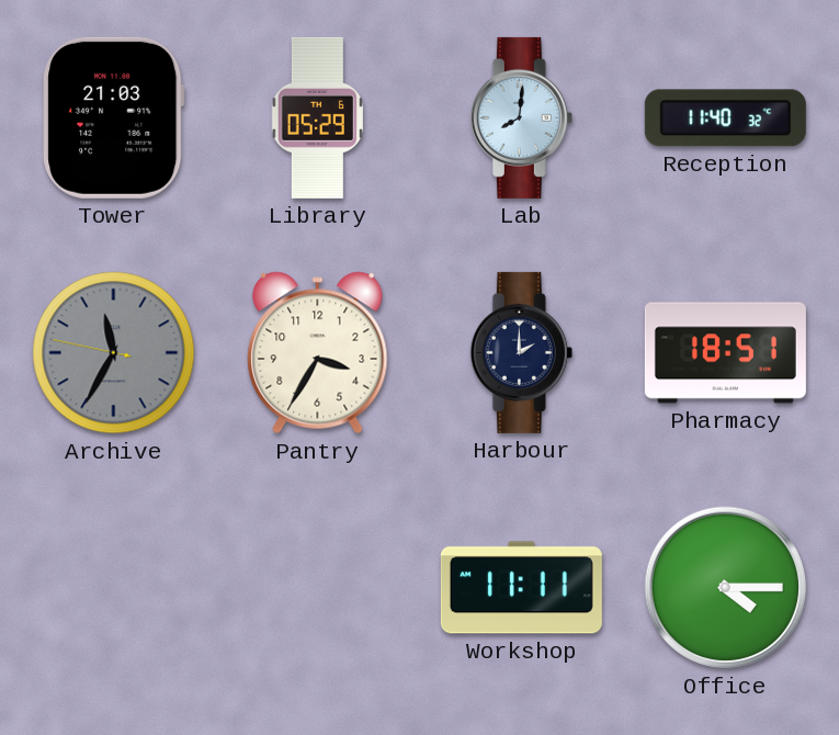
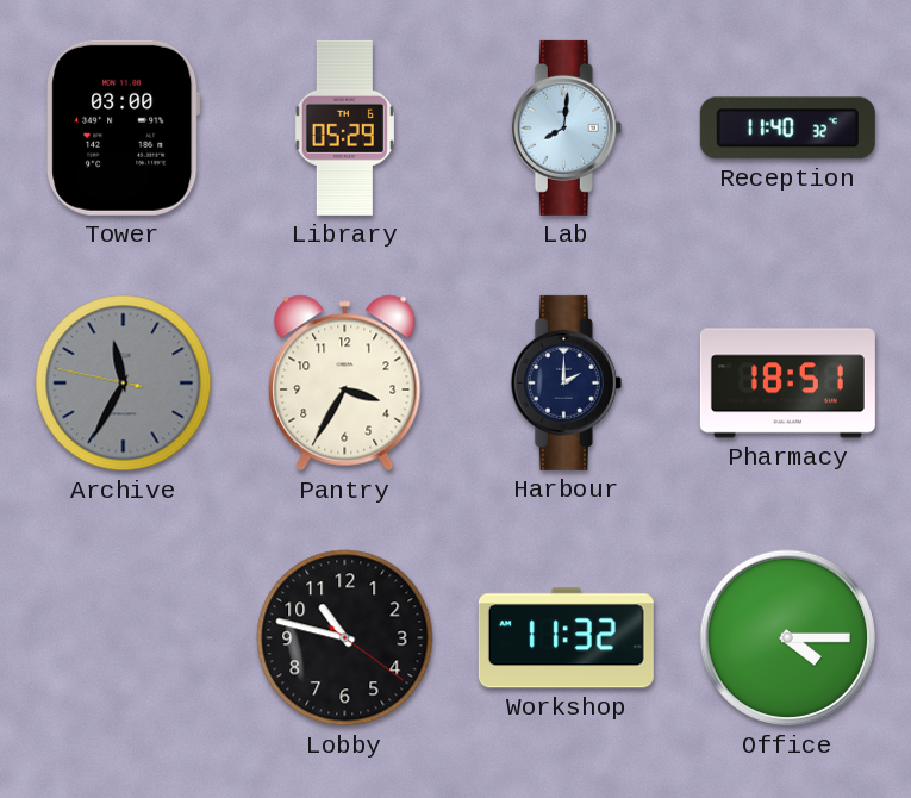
Tower: 21:03 -> 03:00 (124, 127)
Lobby: none -> 10:47 (345, 638)
Workshop: 11:11 -> 11:32 (566, 638)
